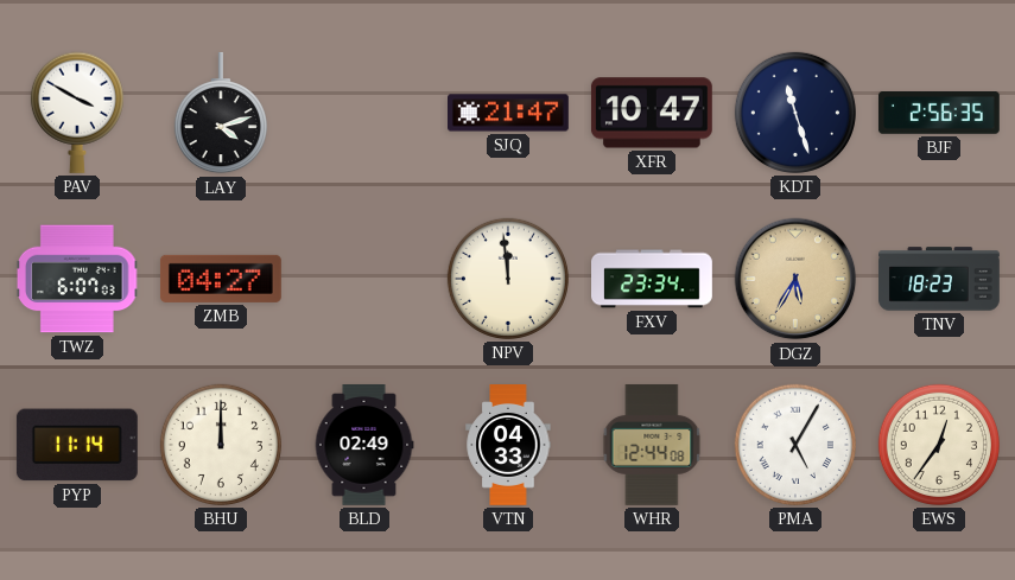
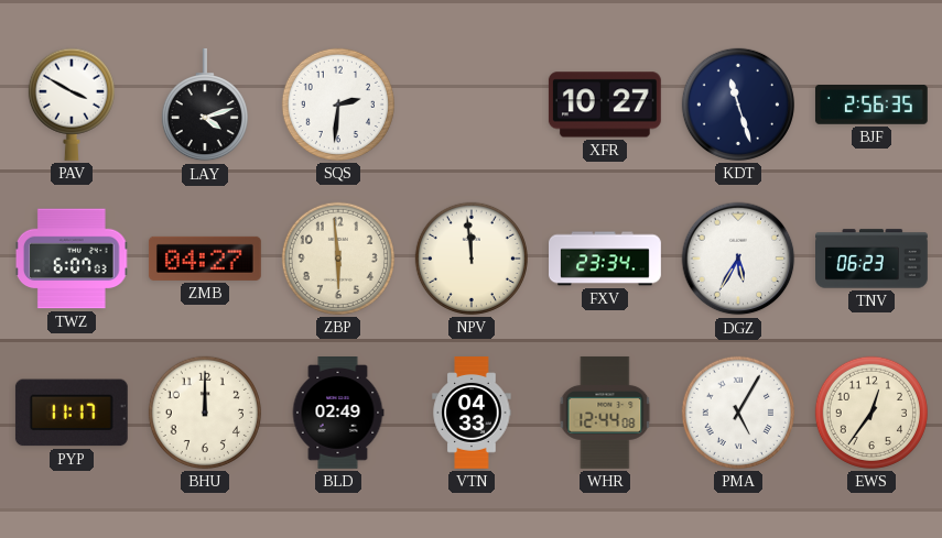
SQS: none -> 2:31 (338, 105)
SJQ: 21:47 -> none (509, 113)
XFR: 10:47 -> 10:27 (605, 105)
ZBP: none -> 5:59 (338, 259)
DGZ dial: champagne -> white (738, 259)
TNV: 18:23 -> 06:23 (873, 259)
PYP: 11:14 -> 11:17 (72, 413)
